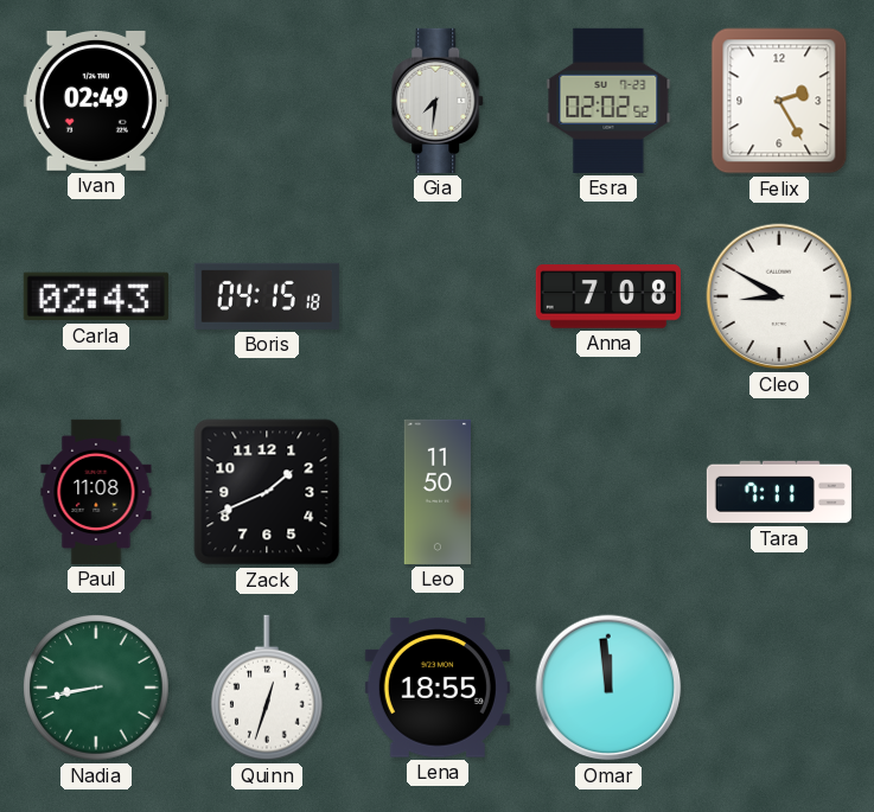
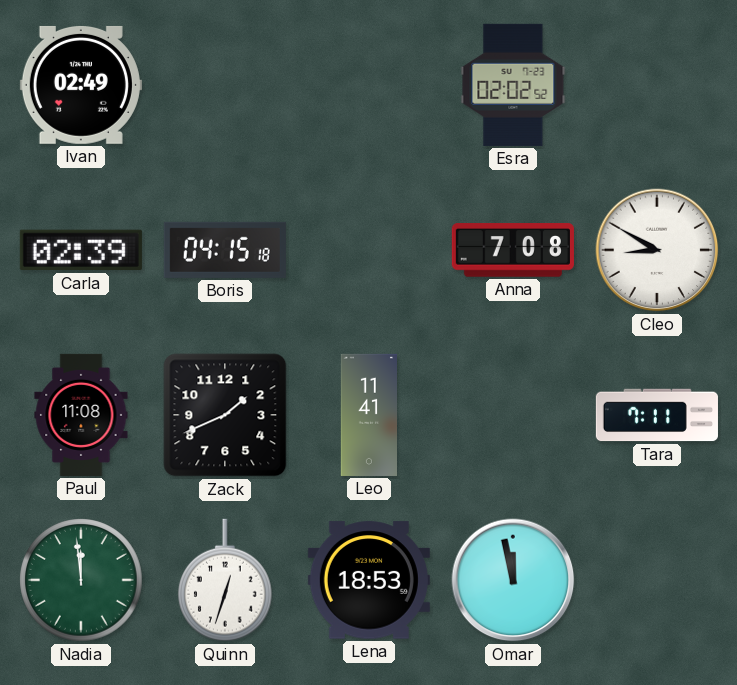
Gia: 7:31 -> none (439, 101)
Felix: 2:25 -> none (779, 101)
Carla: 02:43 -> 02:39 (81, 250)
Leo: 11:50 -> 11:41 (368, 415)
Nadia: 8:43 -> 11:59 (82, 581)
Lena: 18:55 -> 18:53 (369, 580)
Omar: 11:59 -> 11:58 (513, 580)
